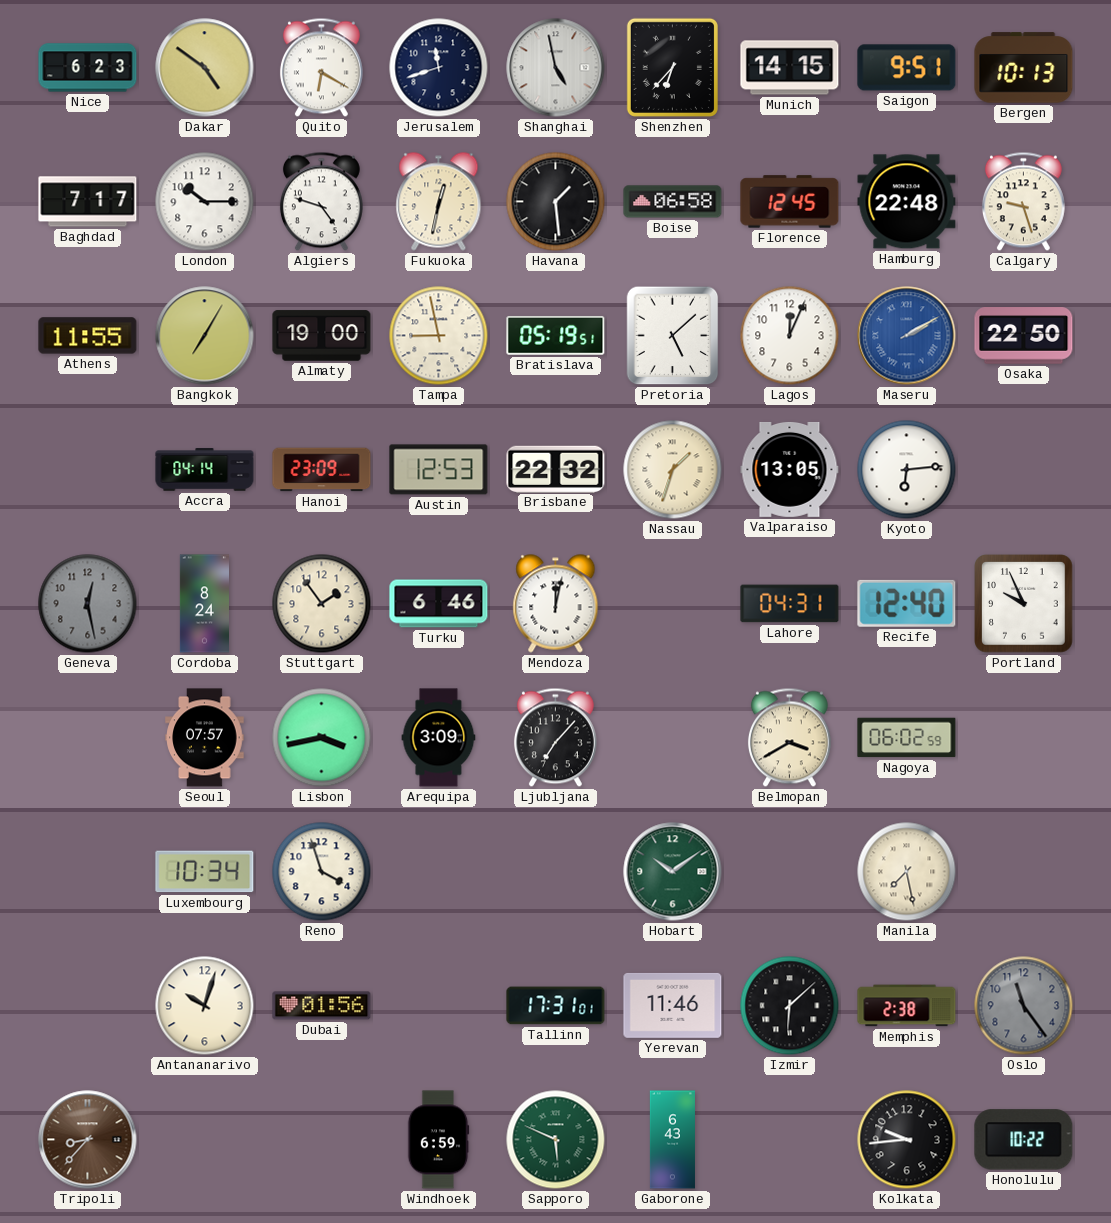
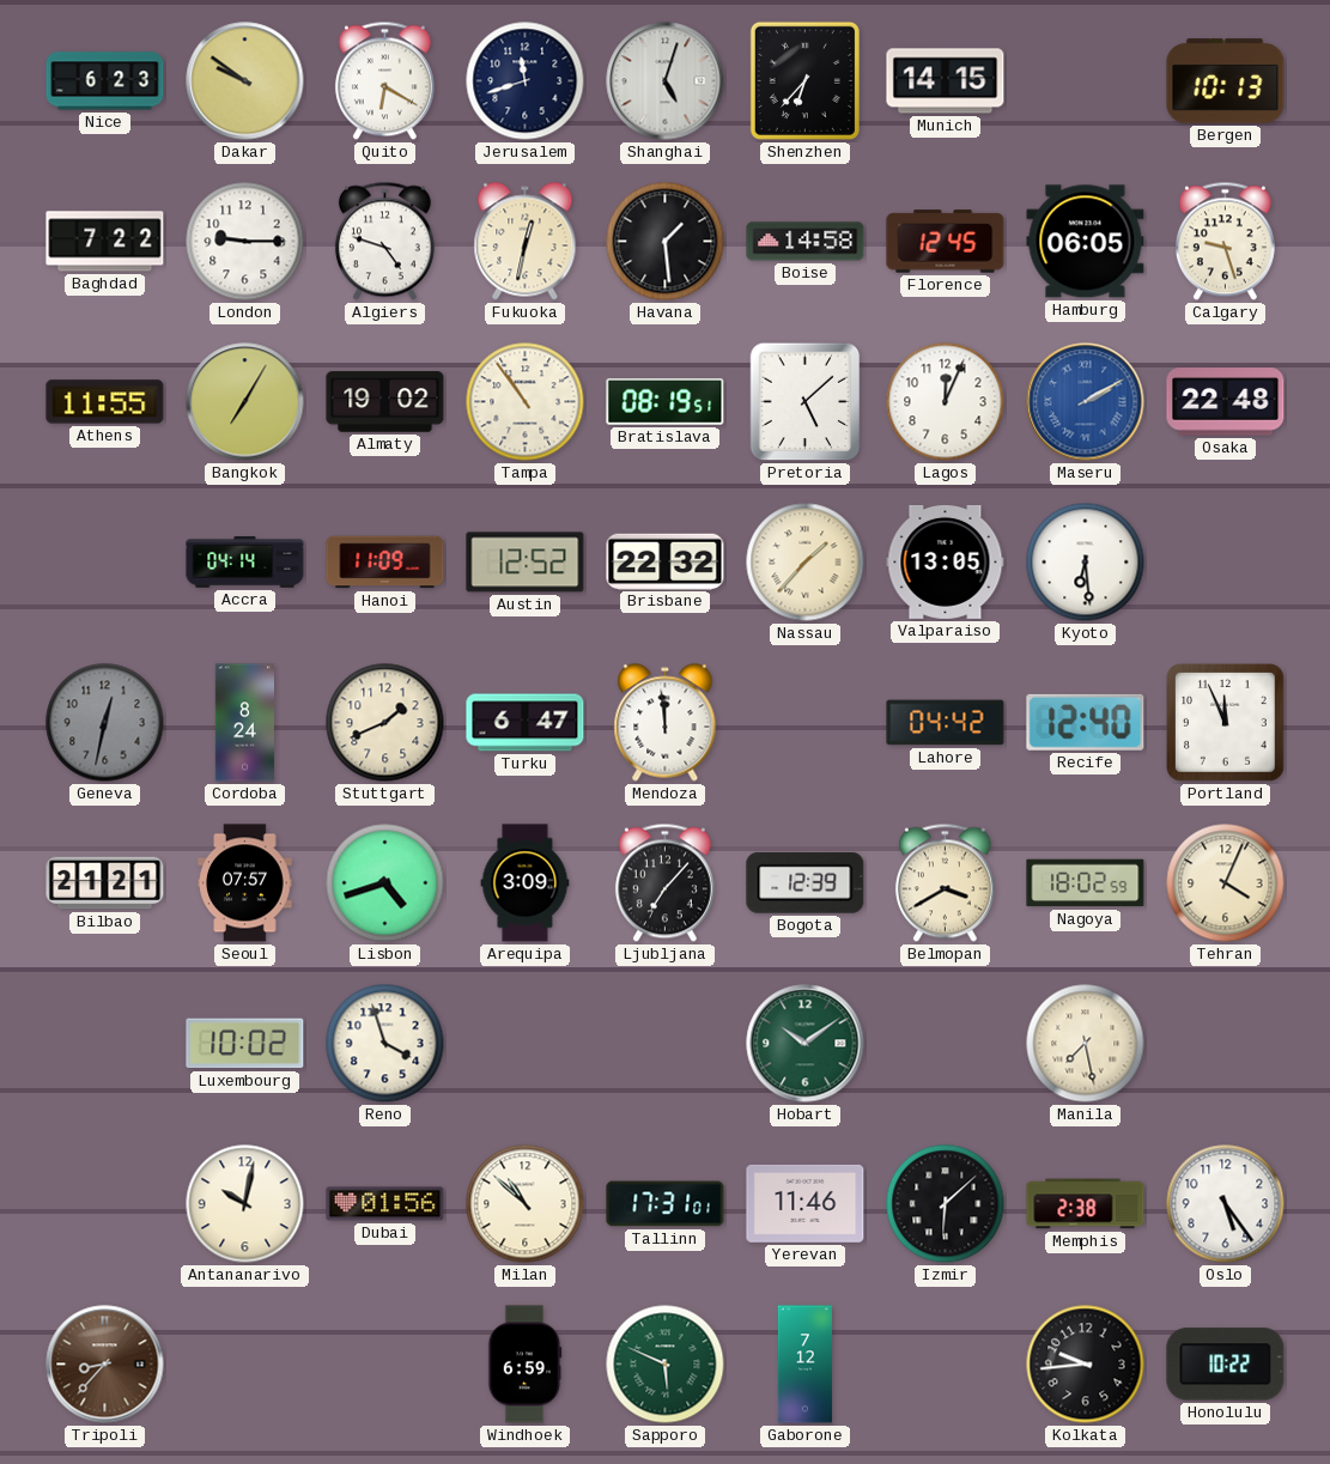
Dakar: 4:51 -> 9:51 (245, 81)
Shanghai: 4:58 -> 5:03 (666, 81)
Saigon: 9:51 -> none (907, 68)
Baghdad: 7:17 -> 7:22 (105, 242)
London: 10:15 -> 9:15 (245, 242)
Boise: 06:58 -> 14:58 (806, 242)
Hamburg: 22:48 -> 06:05 (1086, 242)
Almaty: 19:00 -> 19:02 (385, 402)
Tampa: 8:58 -> 10:54 (526, 402)
Bratislava: 05:19 -> 08:19 (666, 401)
Osaka: 22:50 -> 22:48 (1226, 402)
Hanoi: 23:09 -> 11:09 (385, 563)
Austin: 12:53 -> 12:52 (526, 563)
Nassau: 1:33 -> 1:37 (806, 563)
Kyoto: 6:14 -> 6:29 (1086, 563)
Geneva: 12:28 -> 12:32 (105, 723)
Stuttgart: 1:54 -> 1:41 (385, 723)
Turku: 6:46 -> 6:47 (526, 723)
Mendoza: 12:02 -> 11:59 (666, 723)
Lahore: 04:31 -> 04:42 (946, 723)
Portland: 9:56 -> 11:56 (1226, 723)
Bilbao: none -> 21:21 (105, 883)
Lisbon: 3:43 -> 4:42 (385, 883)
Bogota: none -> 12:39 (806, 882)
Nagoya: 06:02 -> 18:02 (1086, 883)
Tehran: none -> 4:04 (1226, 883)
Luxembourg: 10:34 -> 10:02 (245, 1044)
Antananarivo: 10:03 -> 10:02 (245, 1204)
Milan: none -> 10:52 (526, 1204)
Oslo: 11:24 -> 5:24 (1226, 1204)
Oslo dial: grey -> white (1226, 1204)
Gaborone: 6:43 -> 7:12 (804, 1365)
